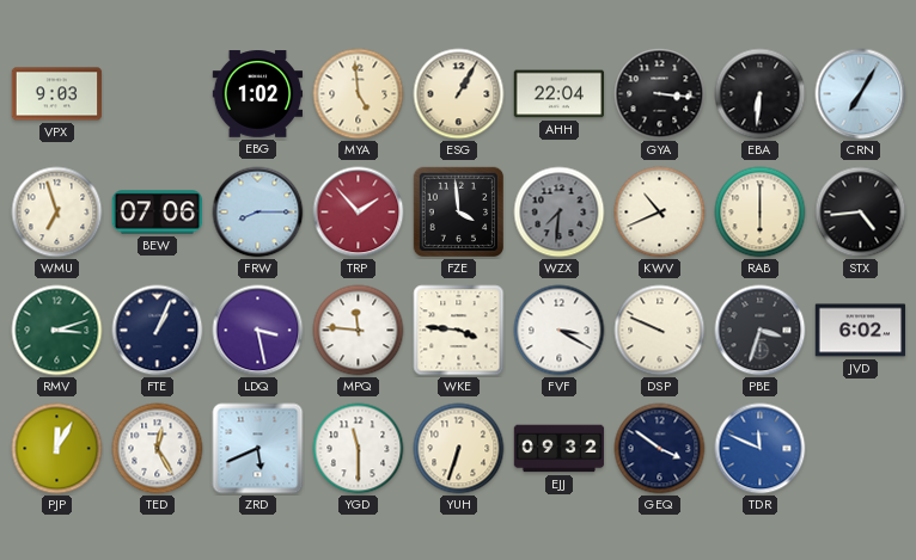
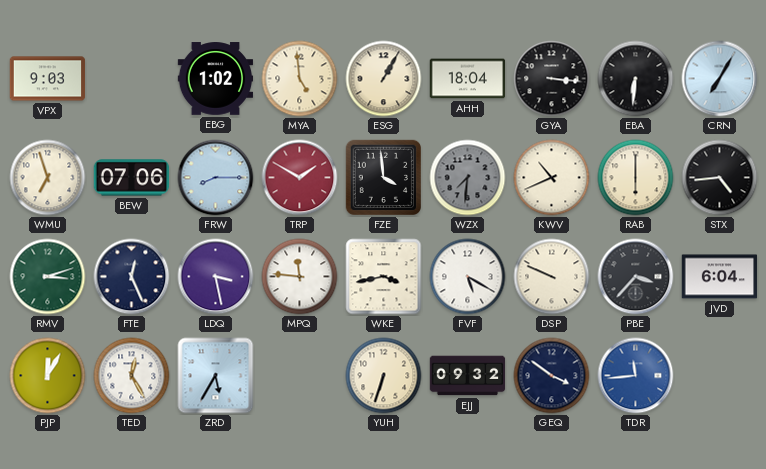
AHH: 22:04 -> 18:04 (468, 79)
TRP: 1:53 -> 1:50 (300, 178)
FTE: 1:04 -> 12:26 (132, 277)
WKE: 3:46 -> 3:43 (384, 277)
FVF: 3:20 -> 5:20 (468, 277)
PBE: 3:33 -> 3:37 (636, 277)
JVD: 6:02 -> 6:04 (720, 277)
ZRD: 5:41 -> 5:35 (216, 376)
YGD: 11:30 -> none (359, 449)
TDR: 11:49 -> 11:44 (636, 376)
